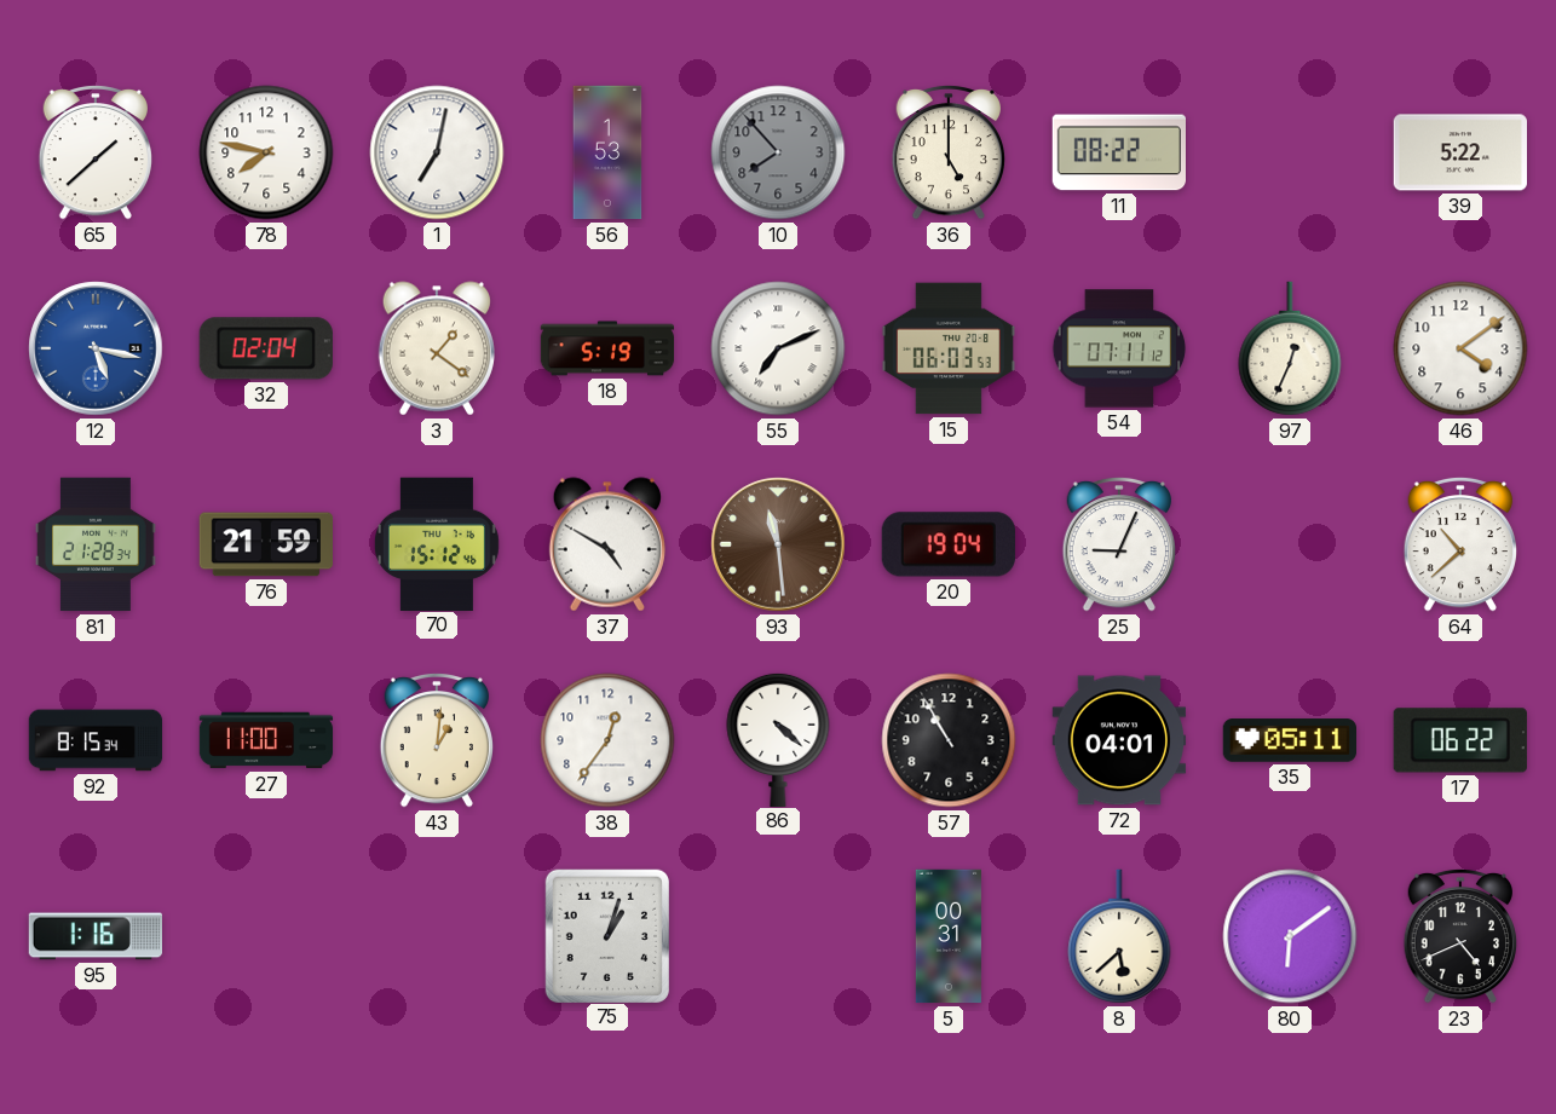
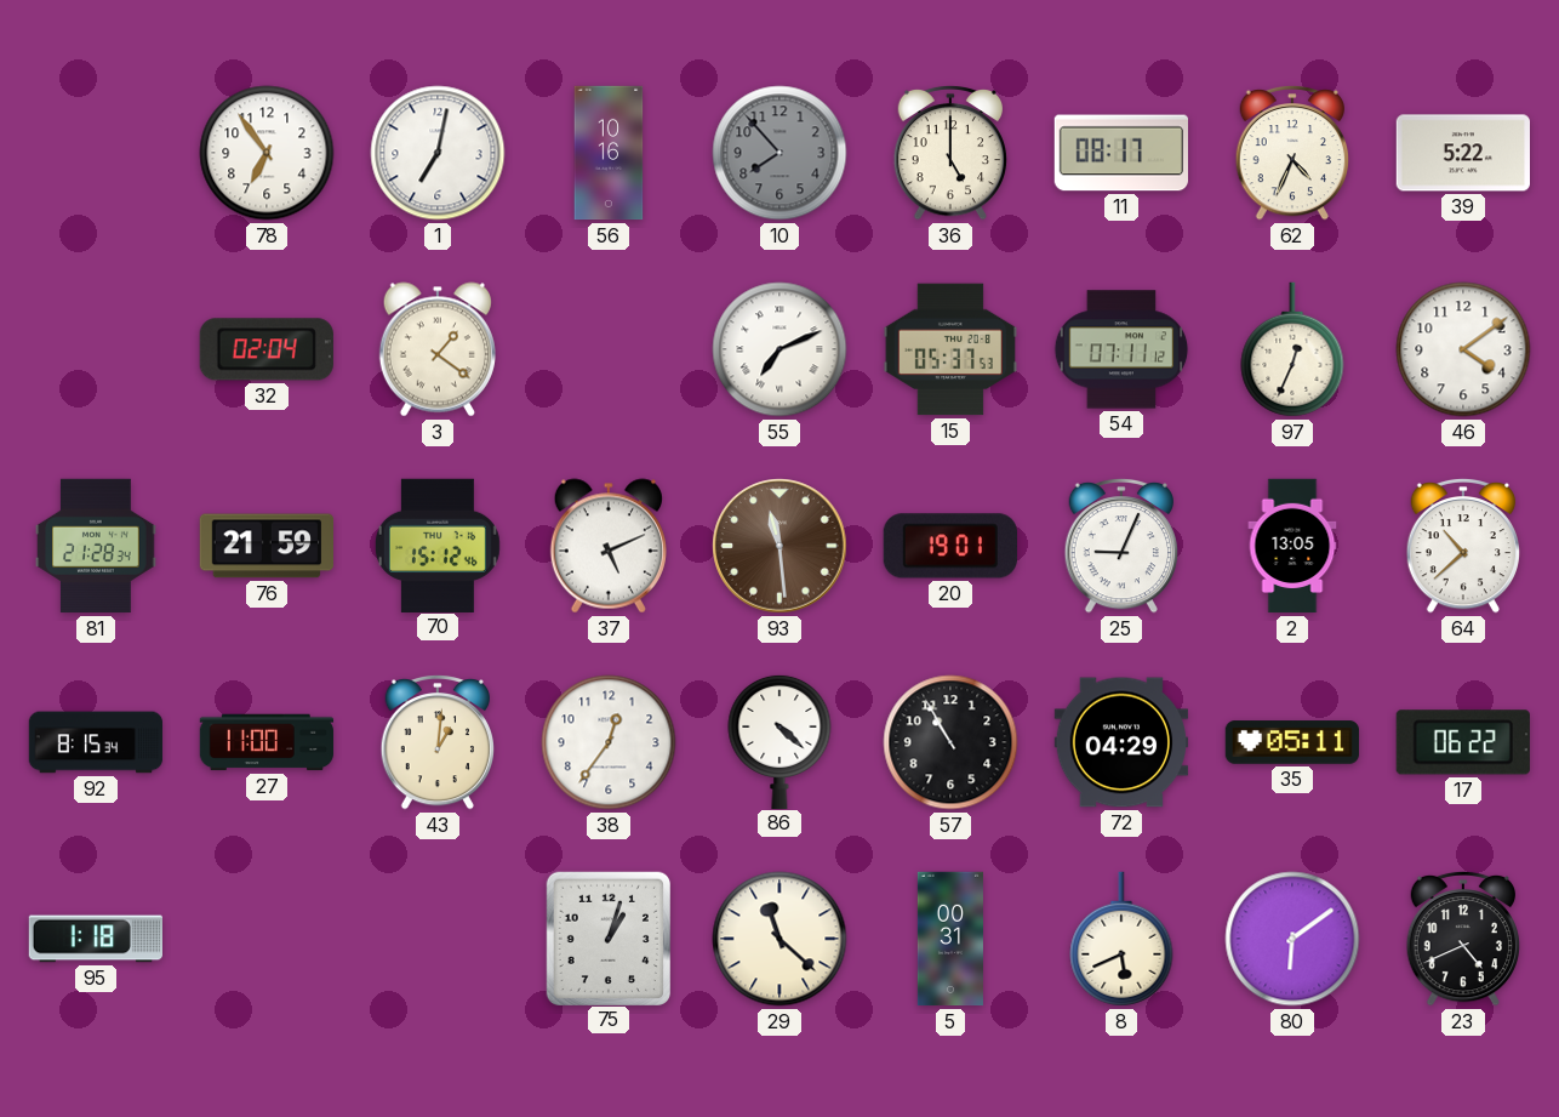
65: 1:38 -> none (94, 152)
78: 7:47 -> 6:54 (267, 153)
56: 1:53 -> 10:16 (609, 153)
11: 08:22 -> 08:17 (1120, 153)
62: none -> 4:34 (1291, 153)
12: 5:17 -> none (96, 348)
18: 5:19 -> none (607, 348)
15: 06:03 -> 05:37 (949, 349)
37: 4:50 -> 5:11 (609, 546)
20: 19:04 -> 19:01 (950, 546)
2: none -> 13:05 (1292, 546)
72: 04:01 -> 04:29 (1121, 742)
95: 1:16 -> 1:18 (95, 939)
29: none -> 11:22 (779, 939)
8: 5:38 -> 5:41 (1121, 939)
